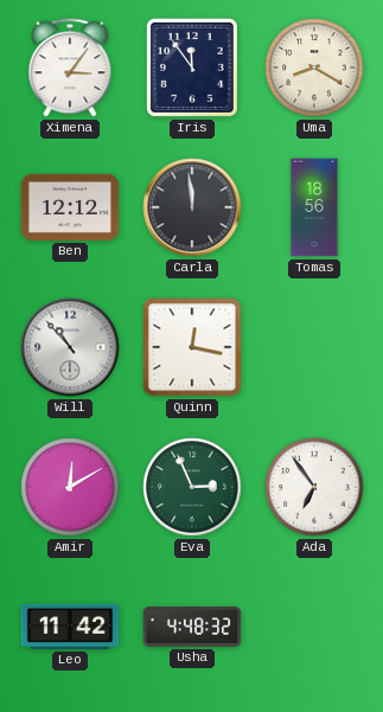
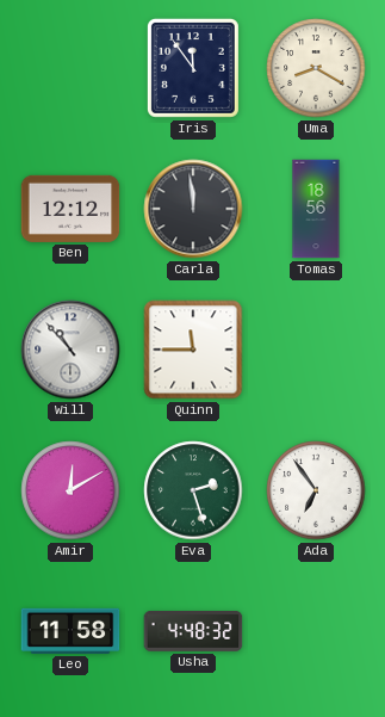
Ximena: 3:06 -> none (70, 68)
Quinn: 12:17 -> 11:45 (193, 350)
Eva: 2:56 -> 2:27 (193, 490)
Leo: 11:42 -> 11:58 (70, 631)
